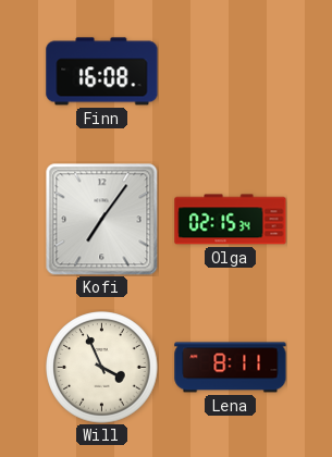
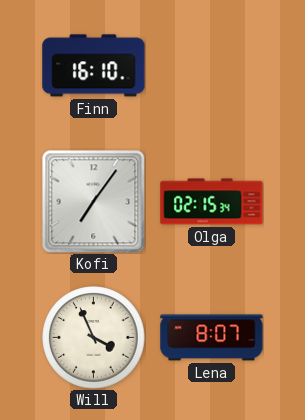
Finn: 16:08 -> 16:10 (94, 66)
Lena: 8:11 -> 8:07 (212, 338)
